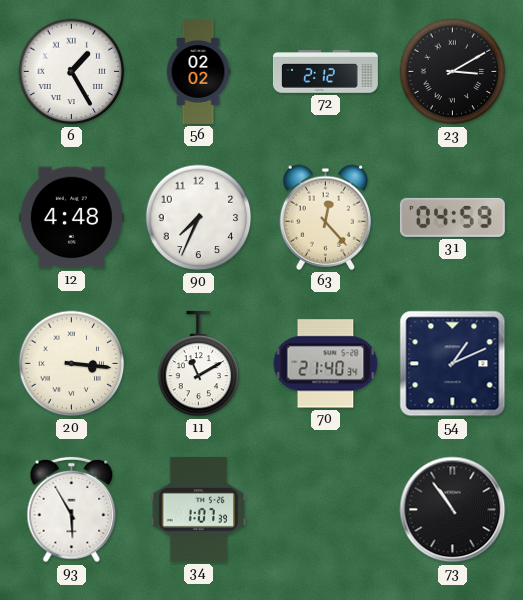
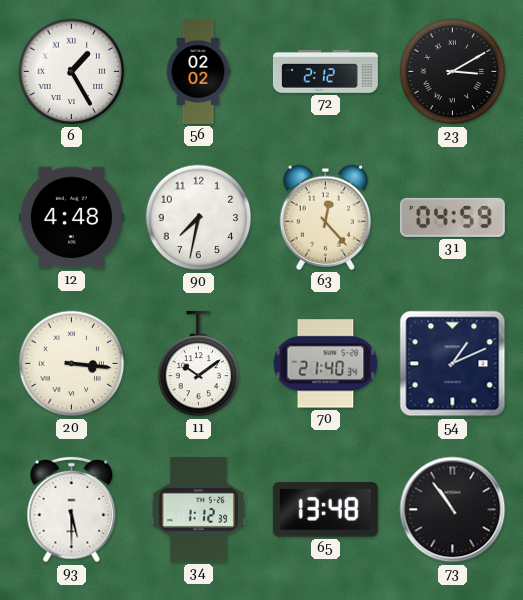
90: 7:34 -> 7:32 (199, 218)
11: 11:10 -> 10:09 (199, 364)
93: 5:55 -> 5:30 (72, 510)
34: 1:07 -> 1:12 (199, 509)
65: none -> 13:48 (325, 510)
